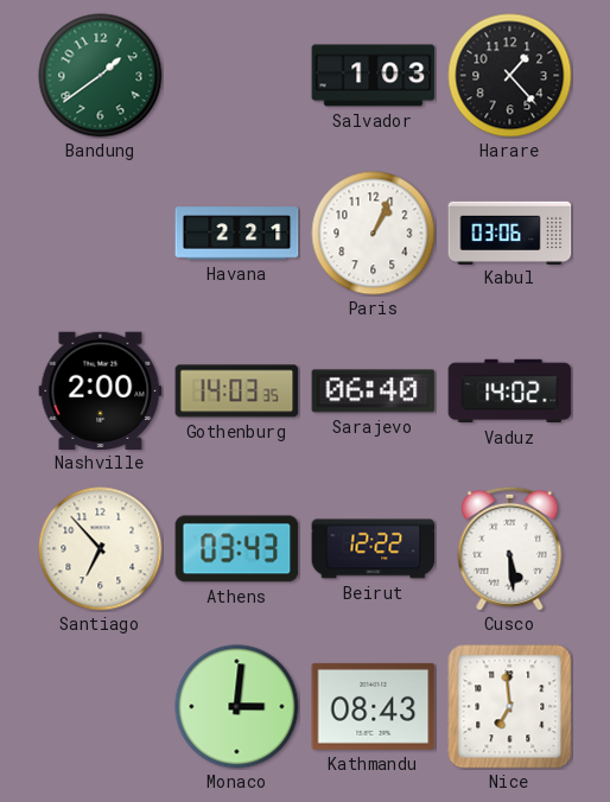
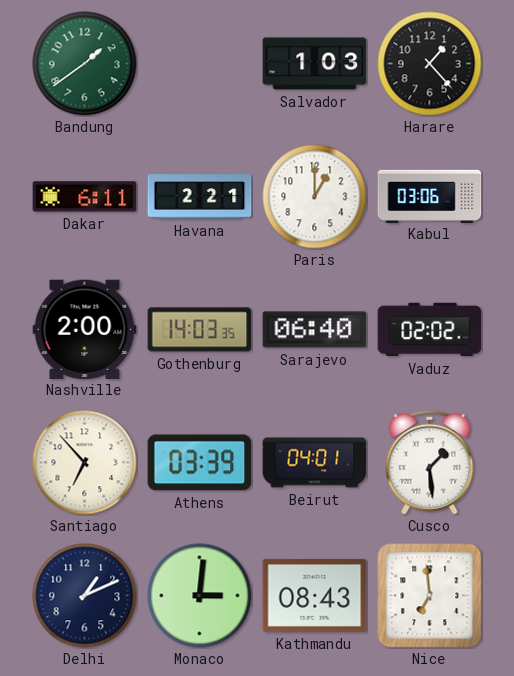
Dakar: none -> 6:11 (85, 197)
Paris: 1:04 -> 1:00 (315, 197)
Vaduz: 14:02 -> 02:02 (430, 330)
Athens: 03:43 -> 03:39 (200, 463)
Beirut: 12:22 -> 04:01 (315, 463)
Cusco: 5:29 -> 1:29 (430, 462)
Delhi: none -> 1:11 (85, 596)
